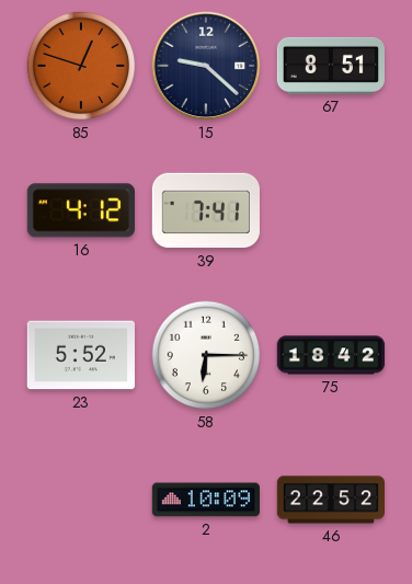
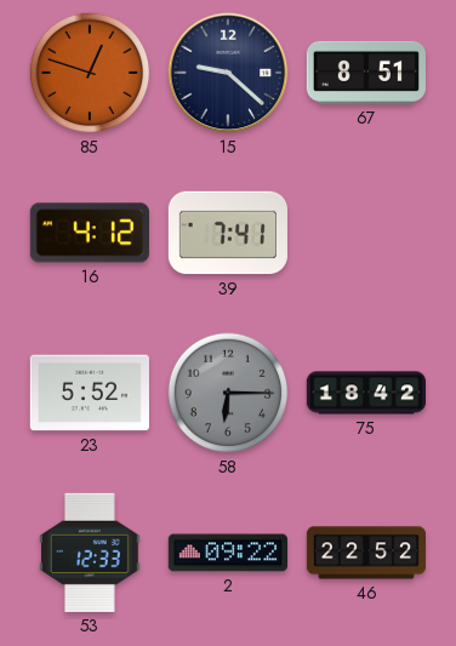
58 dial: white -> grey (228, 393)
53: none -> 12:33 (90, 553)
2: 10:09 -> 09:22 (227, 553)
